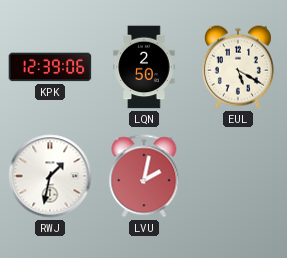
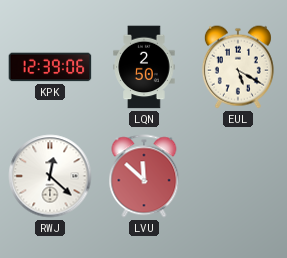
RWJ: 1:32 -> 12:22 (50, 176)
LVU: 2:02 -> 11:52 (144, 176)
